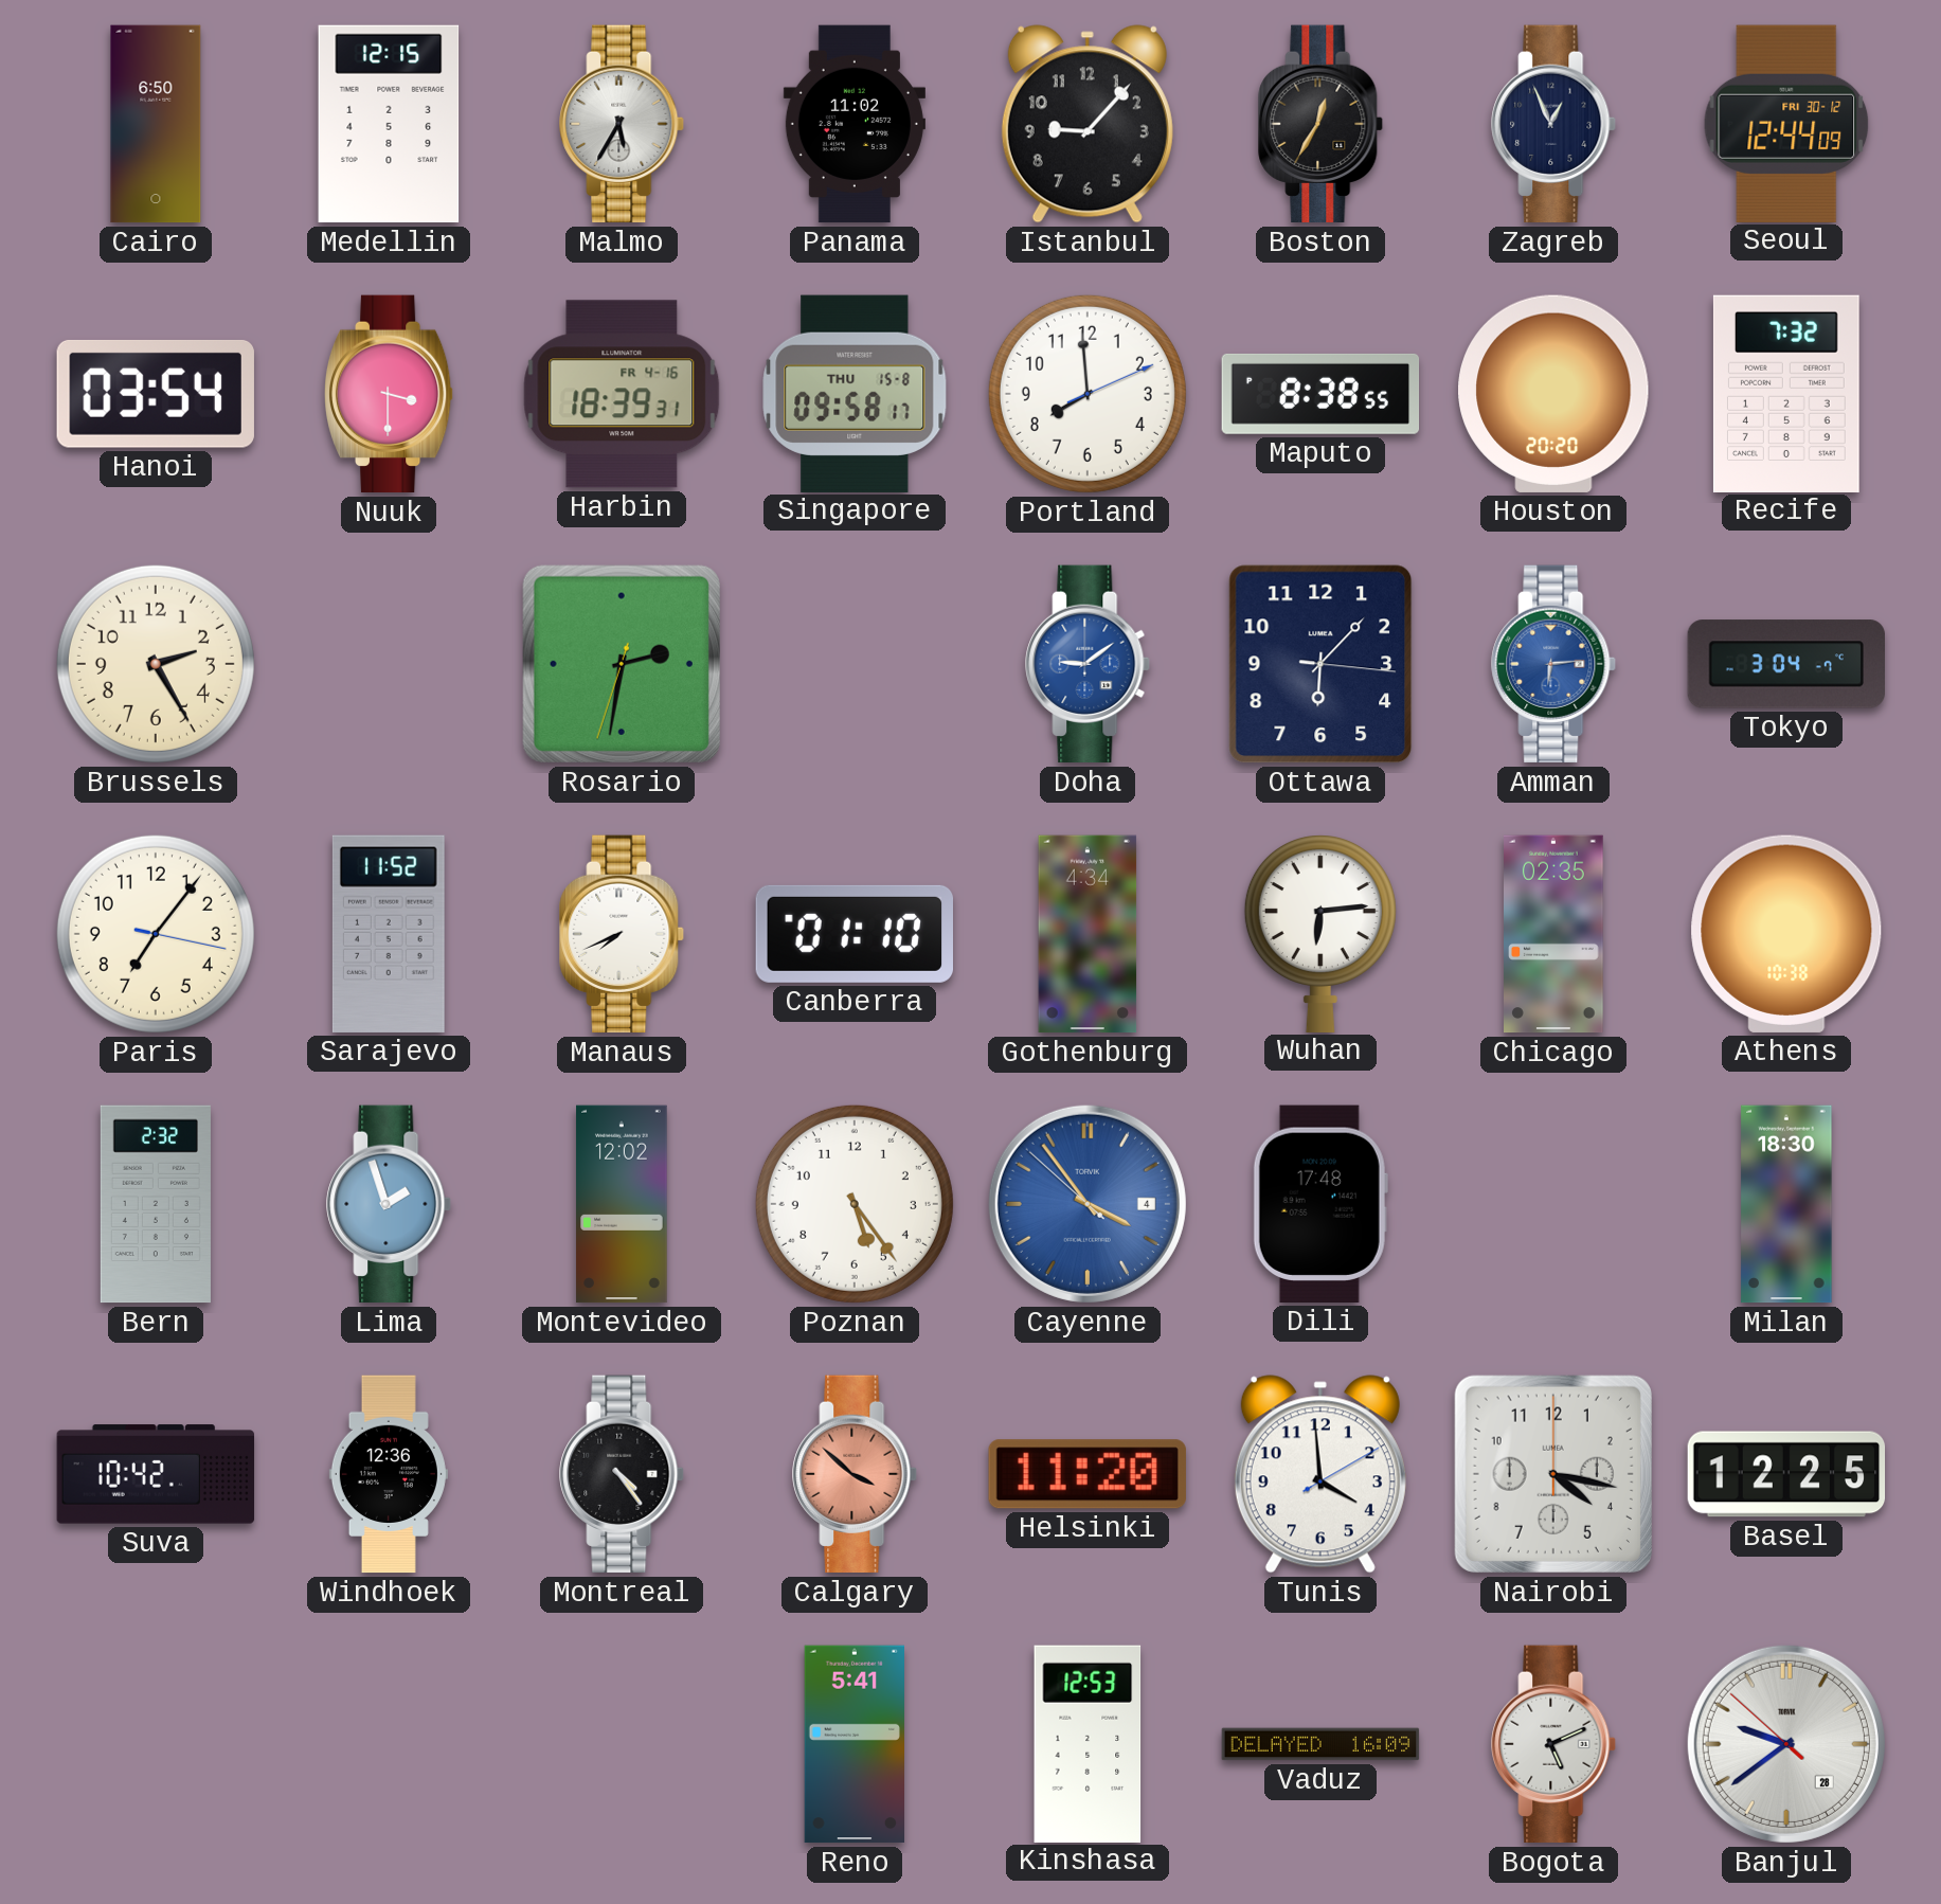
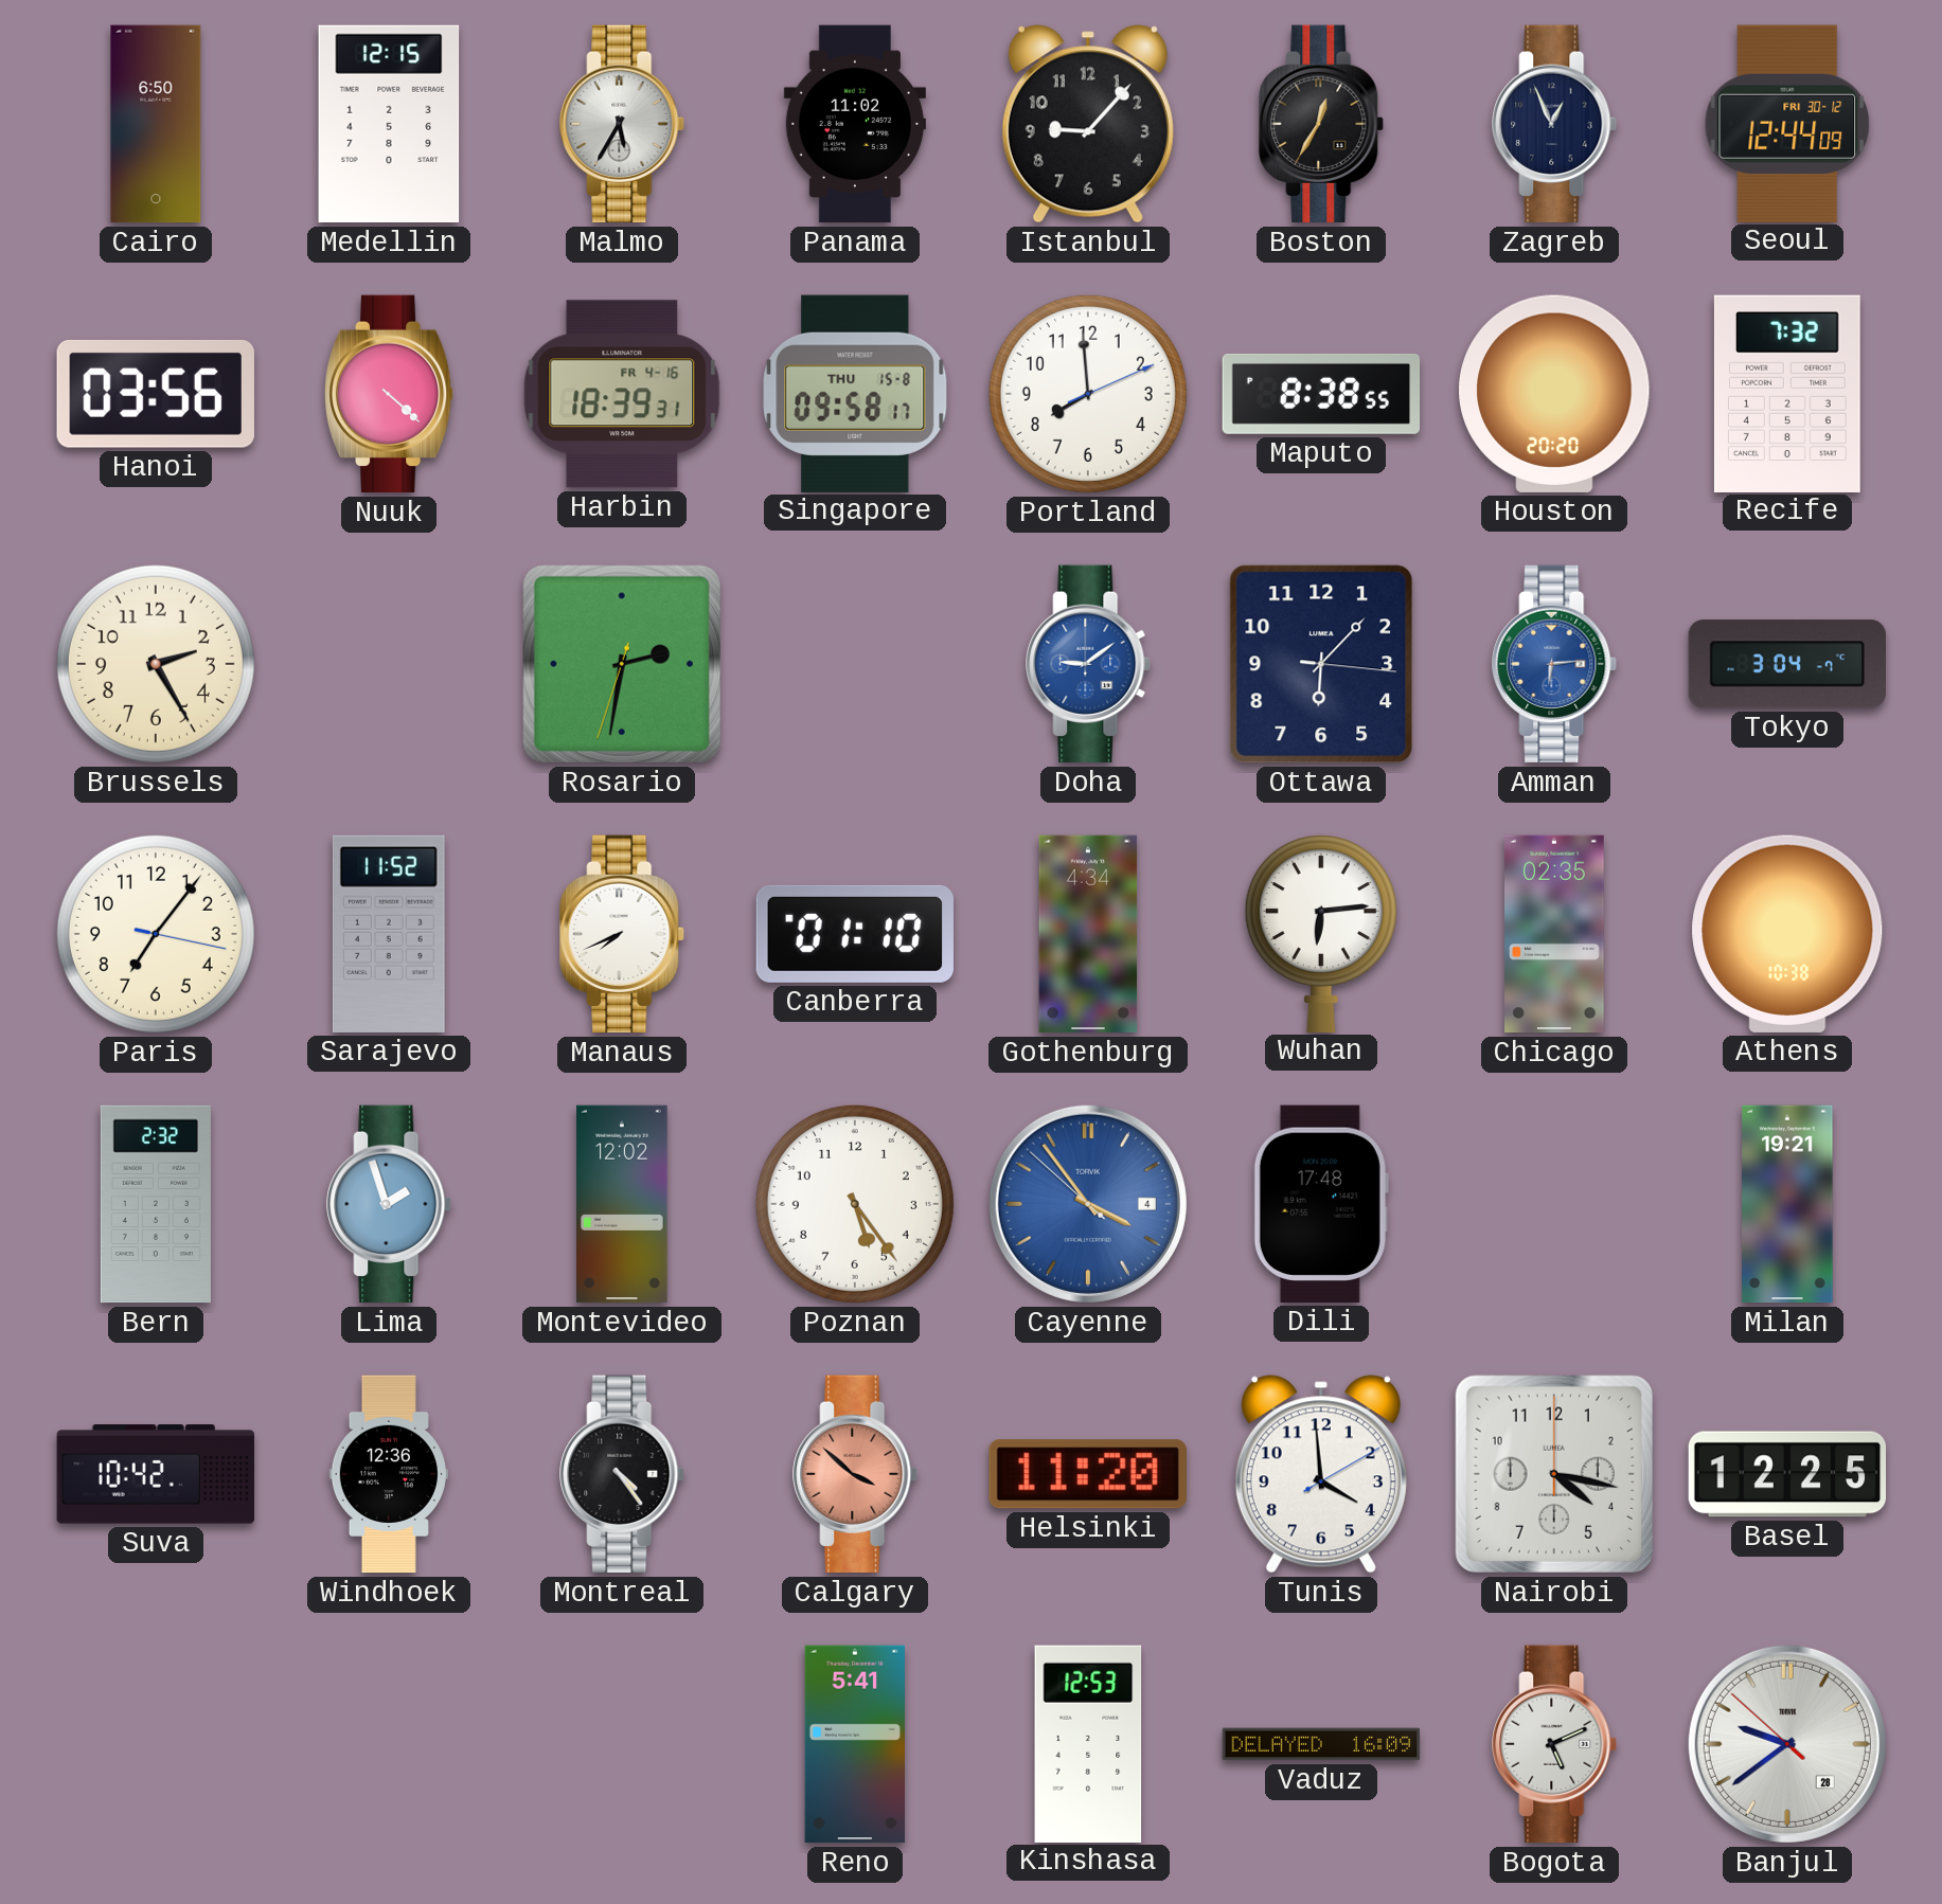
Hanoi: 03:54 -> 03:56 (156, 394)
Nuuk: 3:30 -> 4:22 (389, 394)
Milan: 18:30 -> 19:21 (1787, 1204)
